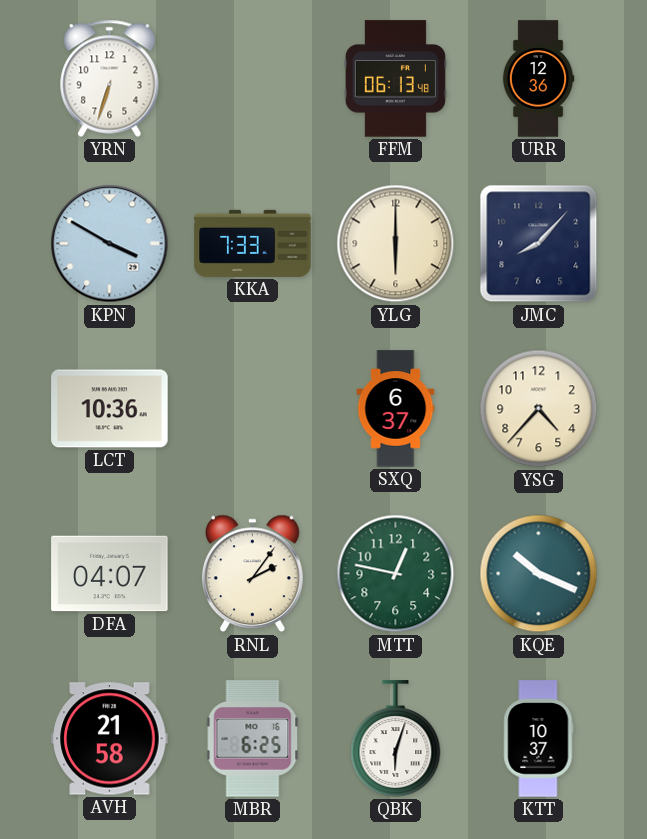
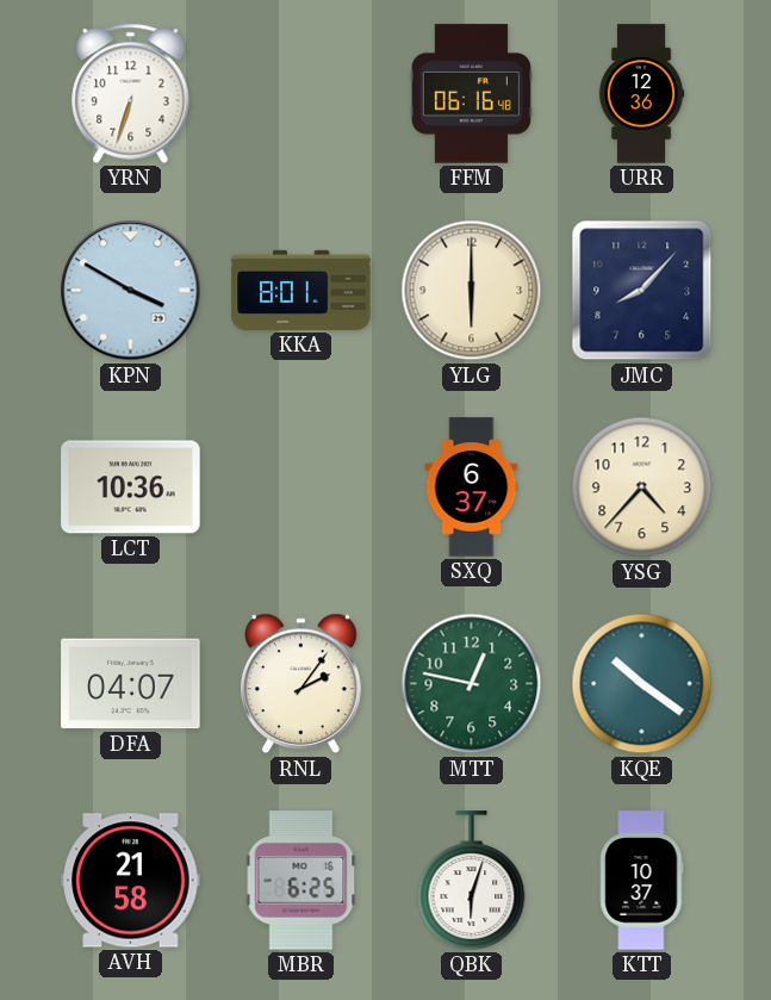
FFM: 06:13 -> 06:16 (471, 94)
KKA: 7:33 -> 8:01 (301, 290)
KQE: 10:19 -> 10:21 (642, 684)
